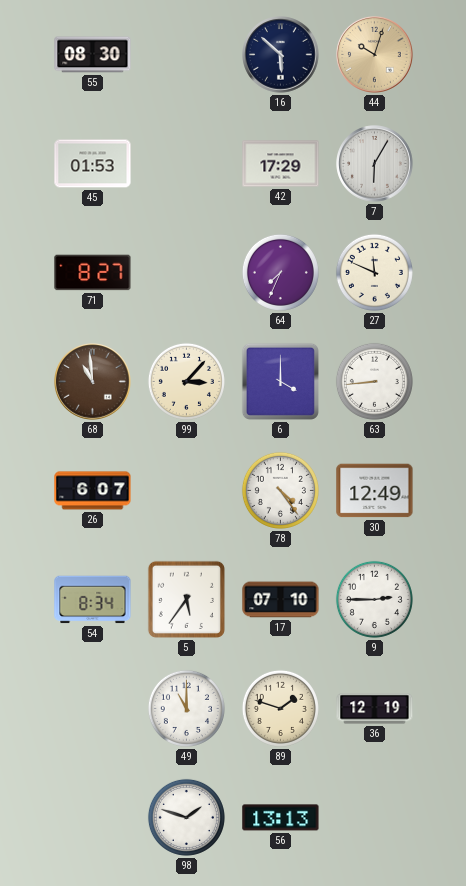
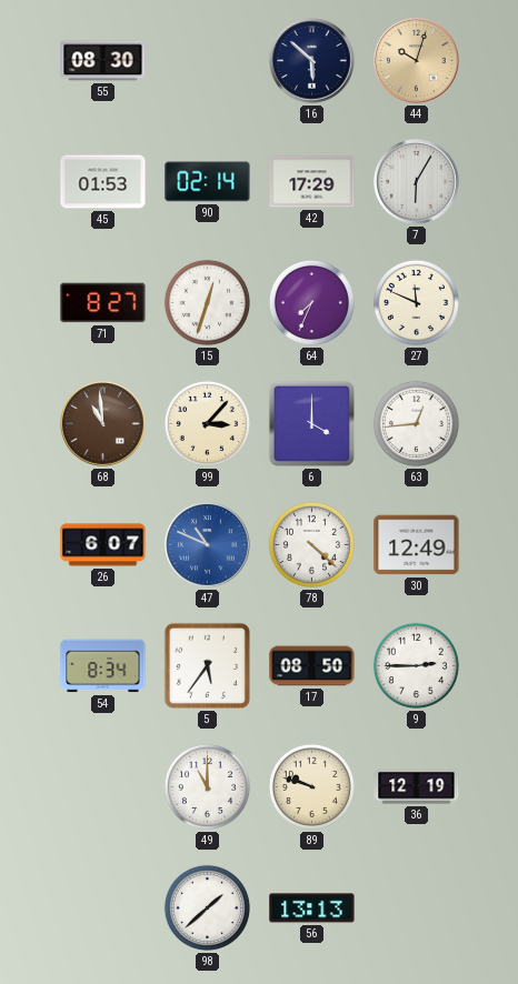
90: none -> 02:14 (208, 182)
15: none -> 12:33 (207, 302)
63: 8:44 -> 12:44 (416, 423)
47: none -> 10:49 (208, 545)
78: 4:24 -> 4:22 (311, 544)
17: 07:10 -> 08:50 (312, 666)
89: 1:48 -> 9:48 (311, 786)
98: 1:48 -> 1:38 (207, 907)
